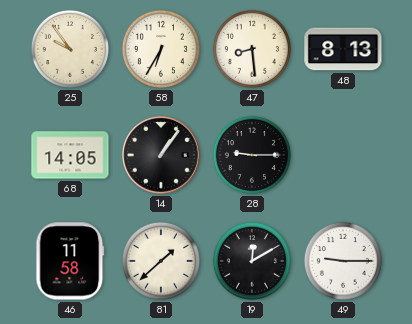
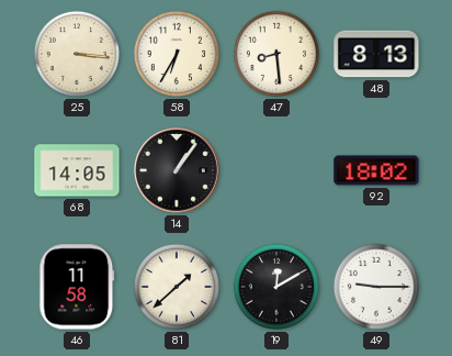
25: 9:54 -> 3:16 (77, 54)
28: 9:15 -> none (252, 155)
92: none -> 18:02 (376, 170)
